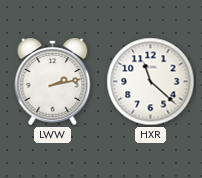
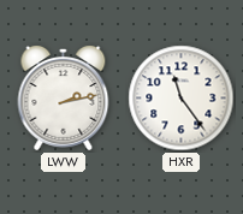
HXR: 11:22 -> 11:24 (182, 99)
